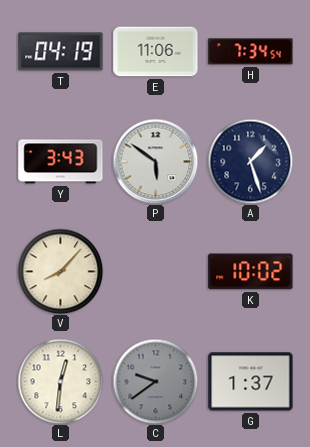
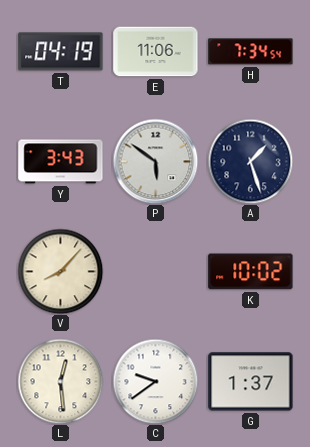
L: 12:31 -> 12:29 (60, 381)
C dial: grey -> white (155, 381)
